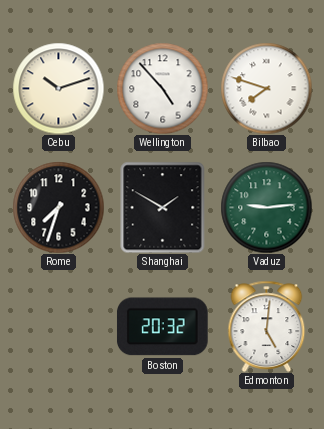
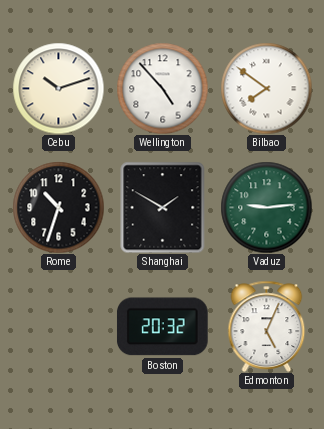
Bilbao: 7:48 -> 7:51 (266, 88)
Rome: 7:33 -> 10:33 (58, 207)
Edmonton: 5:01 -> 5:04 (267, 326)
